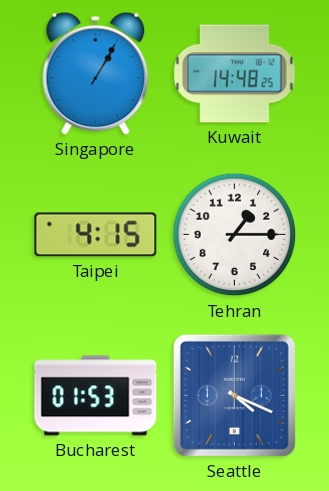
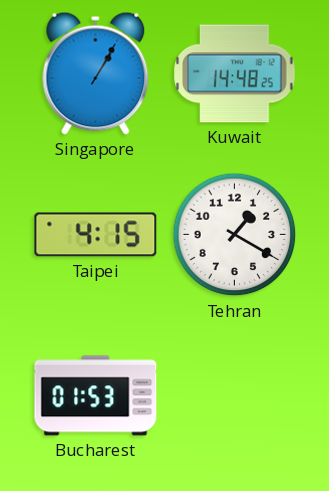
Tehran: 1:15 -> 1:20 (235, 235)
Seattle: 4:19 -> none (234, 395)
